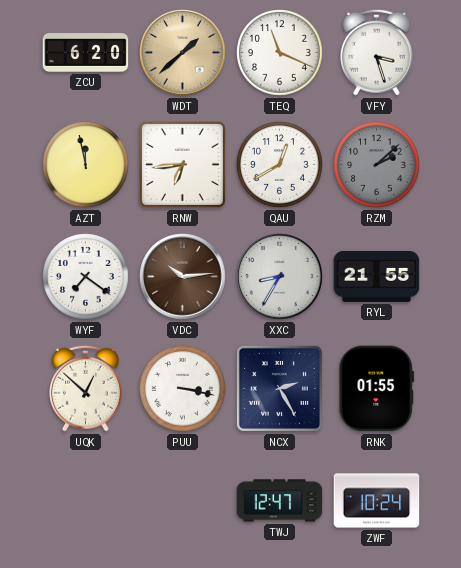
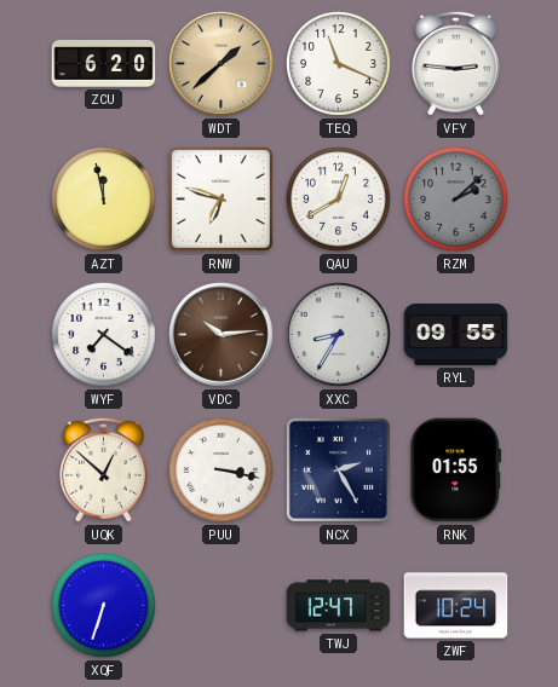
VFY: 3:27 -> 2:46 (455, 63)
RNW: 6:44 -> 6:48 (220, 198)
RYL: 21:55 -> 09:55 (456, 334)
XQF: none -> 6:33 (104, 606)
